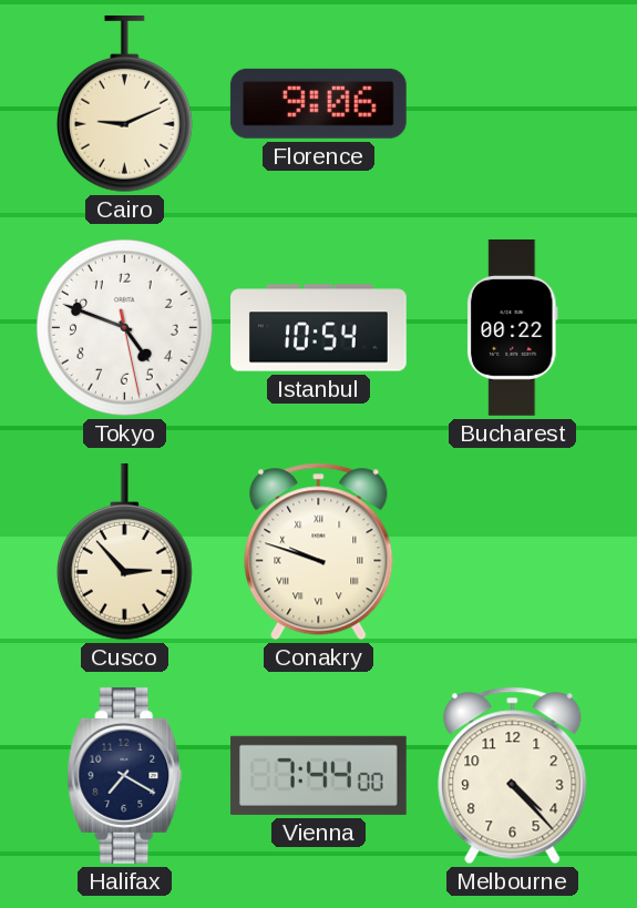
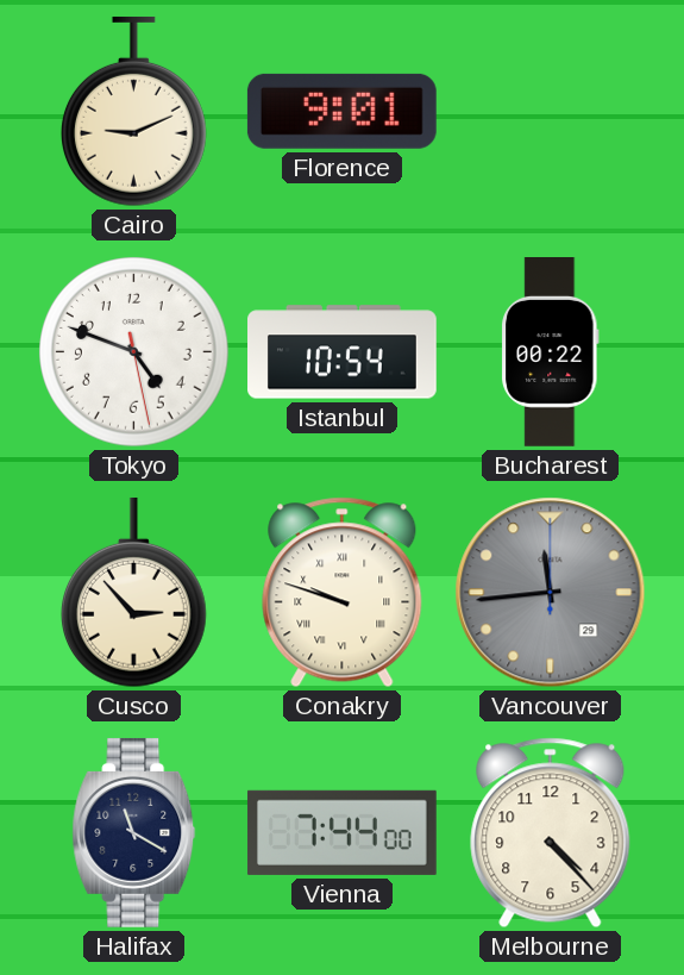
Florence: 9:06 -> 9:01 (341, 111)
Vancouver: none -> 11:44 (551, 593)
Halifax: 7:20 -> 11:20 (134, 832)
